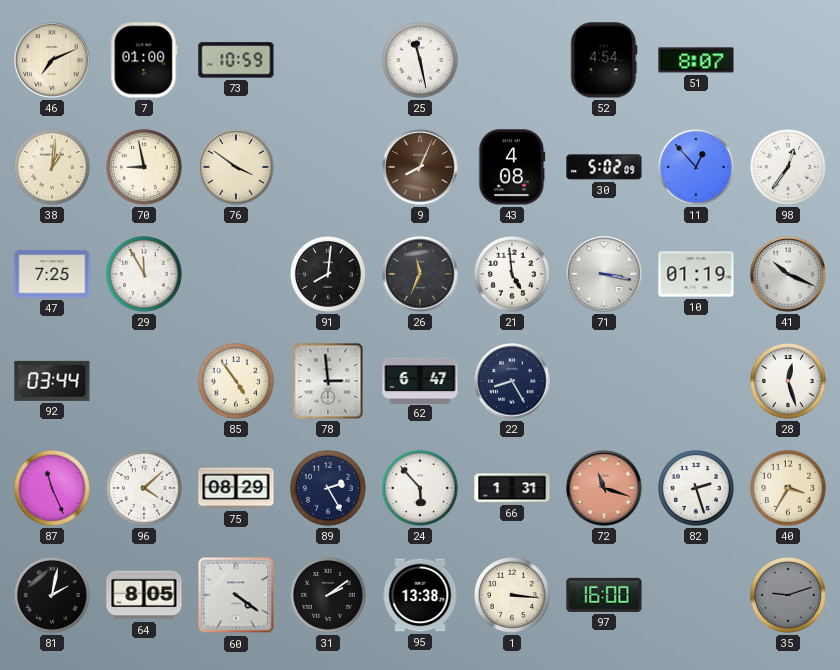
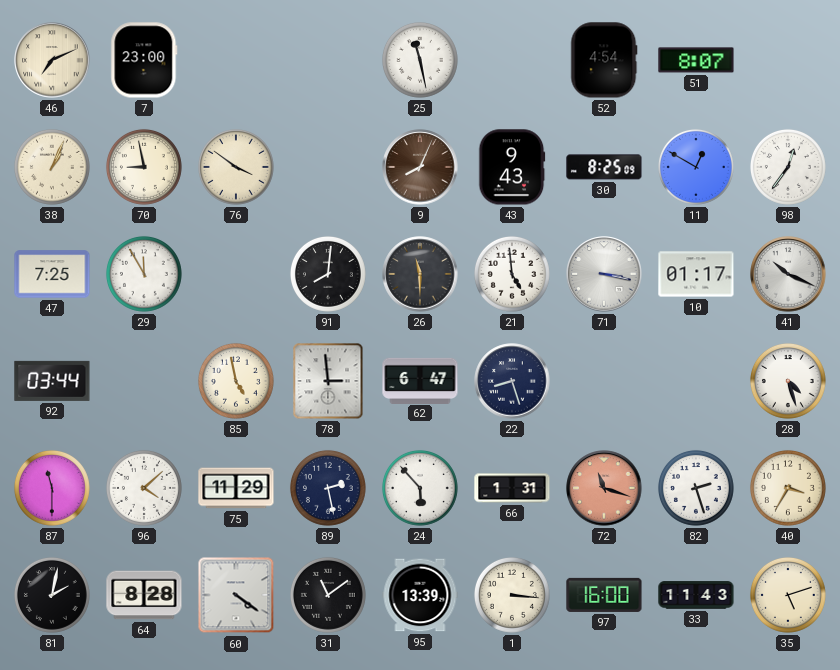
7: 01:00 -> 23:00 (144, 60)
73: 10:59 -> none (236, 60)
38: 1:01 -> 1:04 (52, 167)
43: 4:08 -> 9:43 (512, 167)
30: 5:02 -> 8:25 (604, 167)
11: 12:53 -> 12:50 (696, 167)
26: 11:34 -> 11:30 (420, 274)
10: 01:19 -> 01:17 (696, 274)
85: 4:54 -> 4:58 (236, 381)
22: 8:25 -> 8:27 (512, 381)
28: 12:27 -> 4:27 (788, 381)
87: 11:26 -> 11:30 (52, 488)
75: 08:29 -> 11:29 (236, 488)
89: 2:25 -> 2:28 (328, 488)
64: 8:05 -> 8:28 (144, 595)
31: 2:09 -> 11:09 (328, 595)
95: 13:38 -> 13:39 (420, 595)
33: none -> 11:43 (696, 595)
35: 9:12 -> 5:12 (788, 595)
35 dial: grey -> cream (788, 595)
